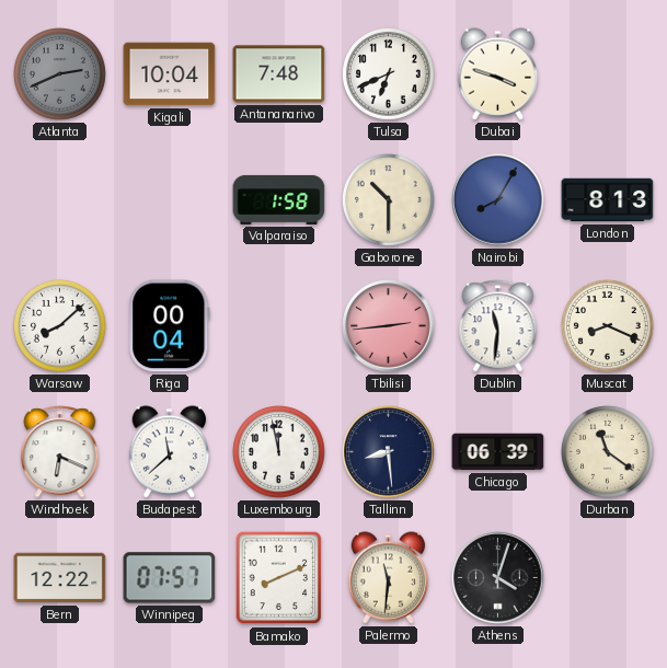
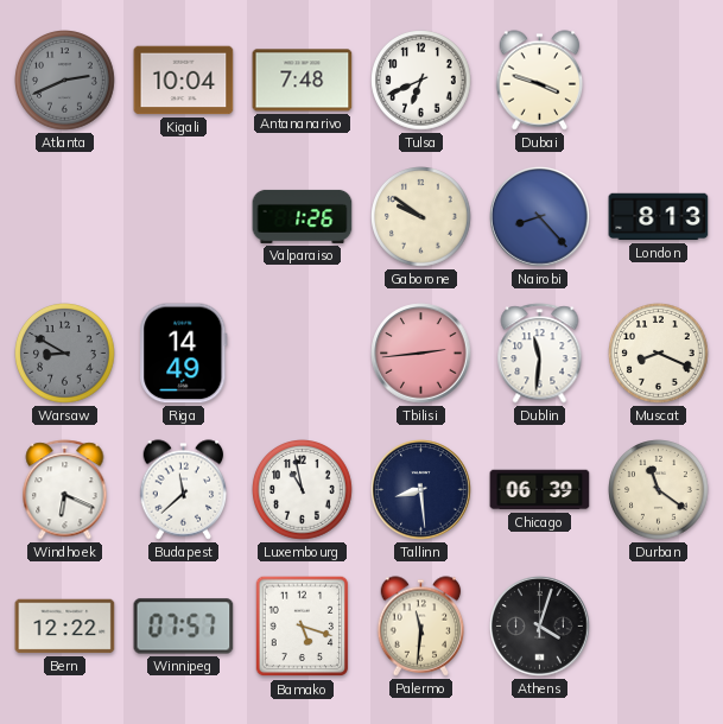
Valparaiso: 1:58 -> 1:26 (303, 216)
Gaborone: 10:30 -> 9:51 (421, 217)
Nairobi: 8:05 -> 8:23 (540, 217)
Warsaw: 8:08 -> 8:50 (65, 354)
Warsaw dial: white -> grey (65, 354)
Riga: 00:04 -> 14:49 (184, 354)
Luxembourg: 11:58 -> 10:58 (303, 490)
Bamako: 8:11 -> 5:18 (303, 627)
